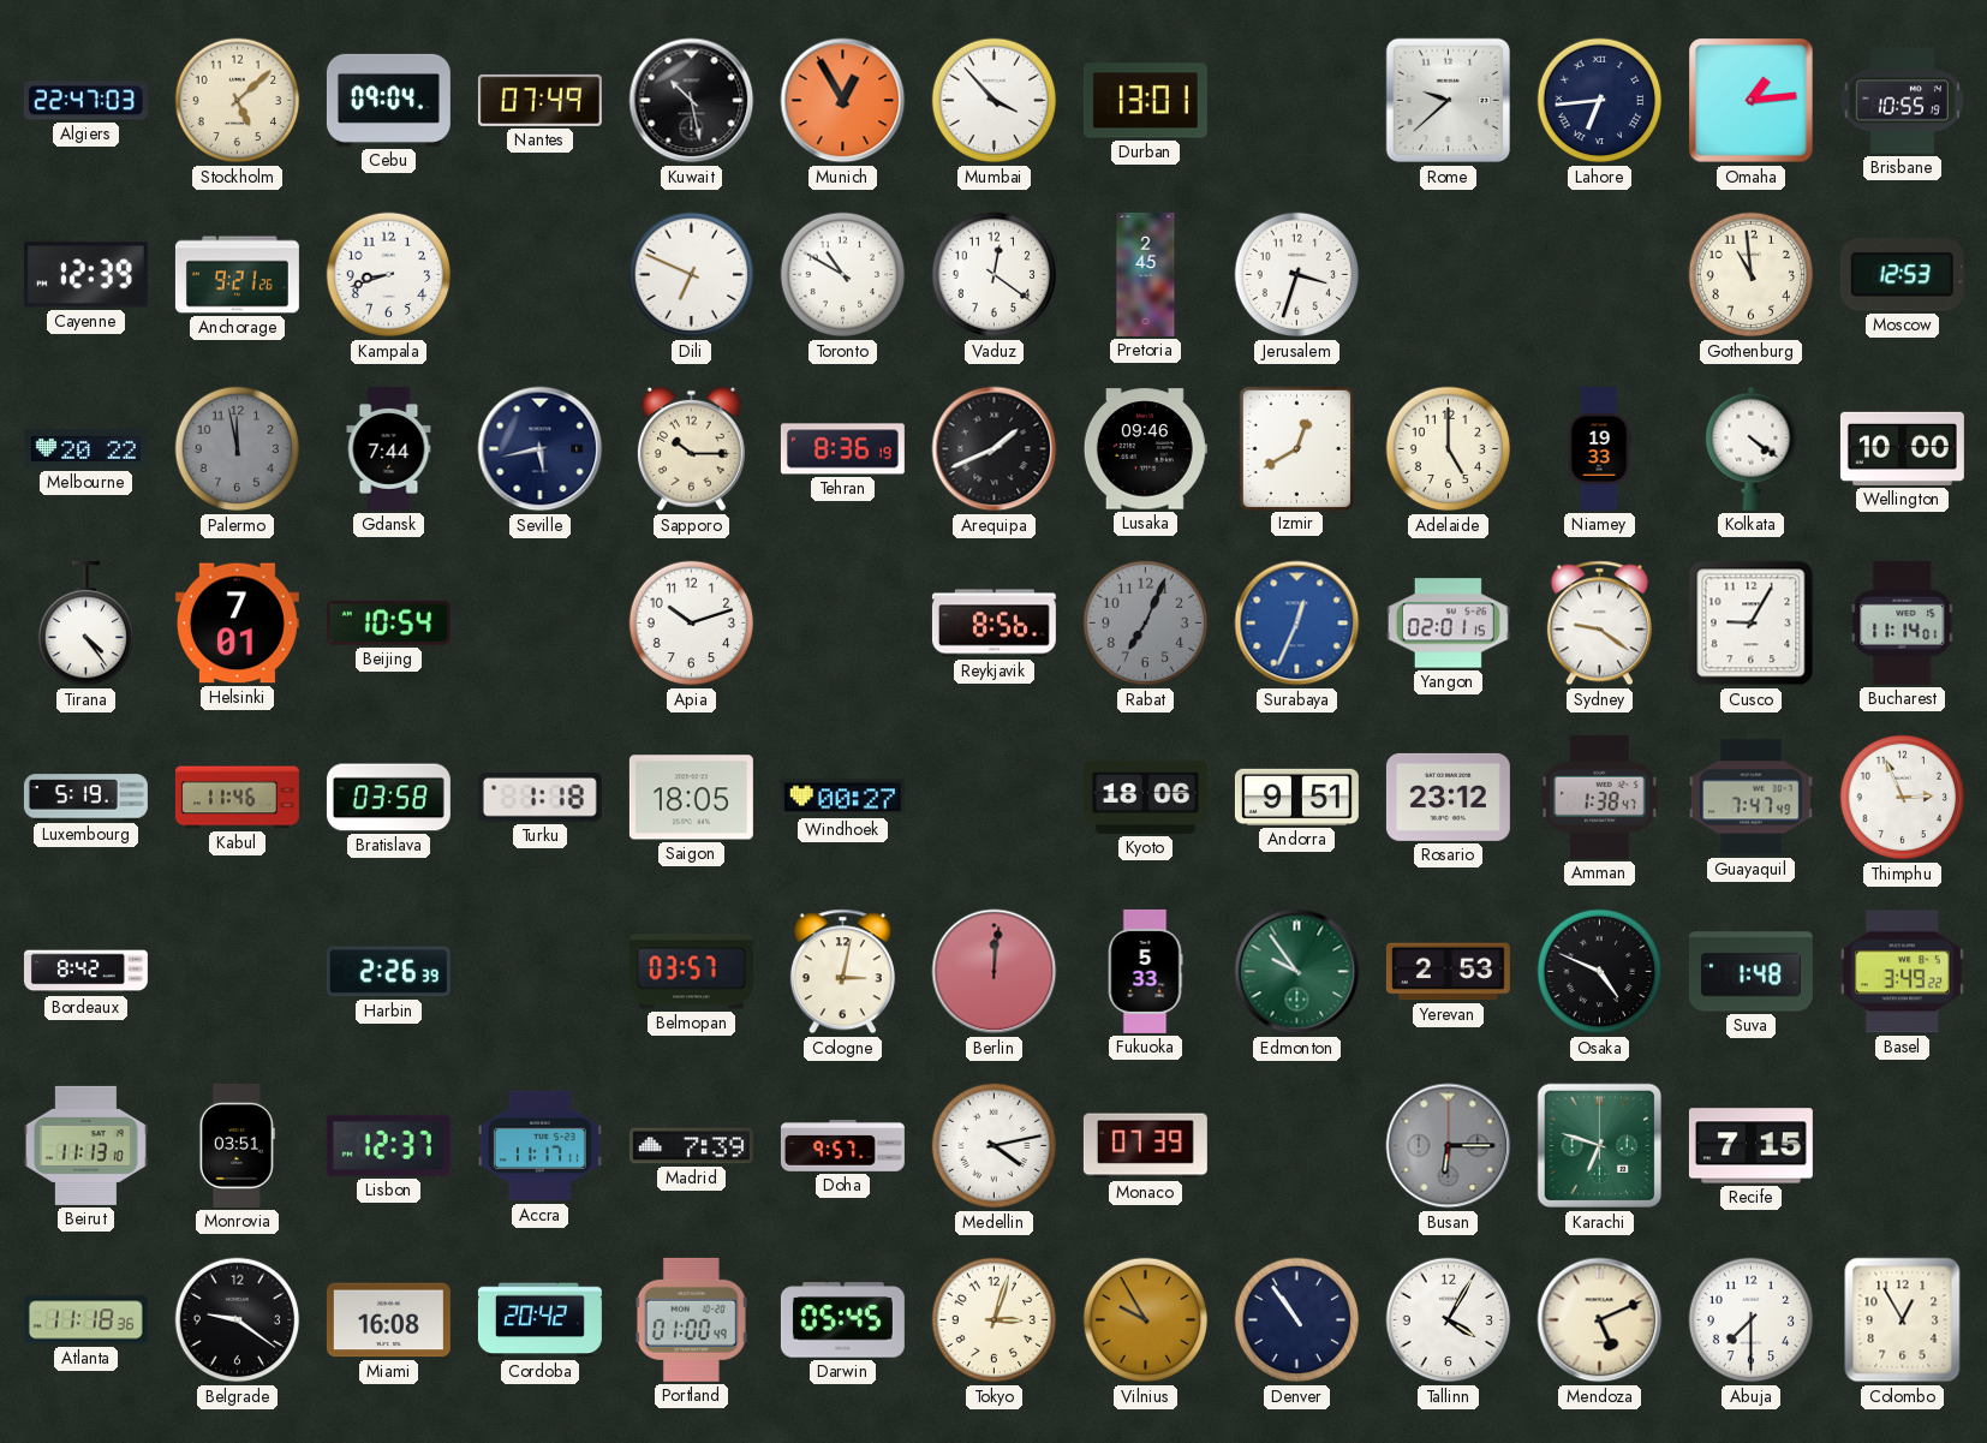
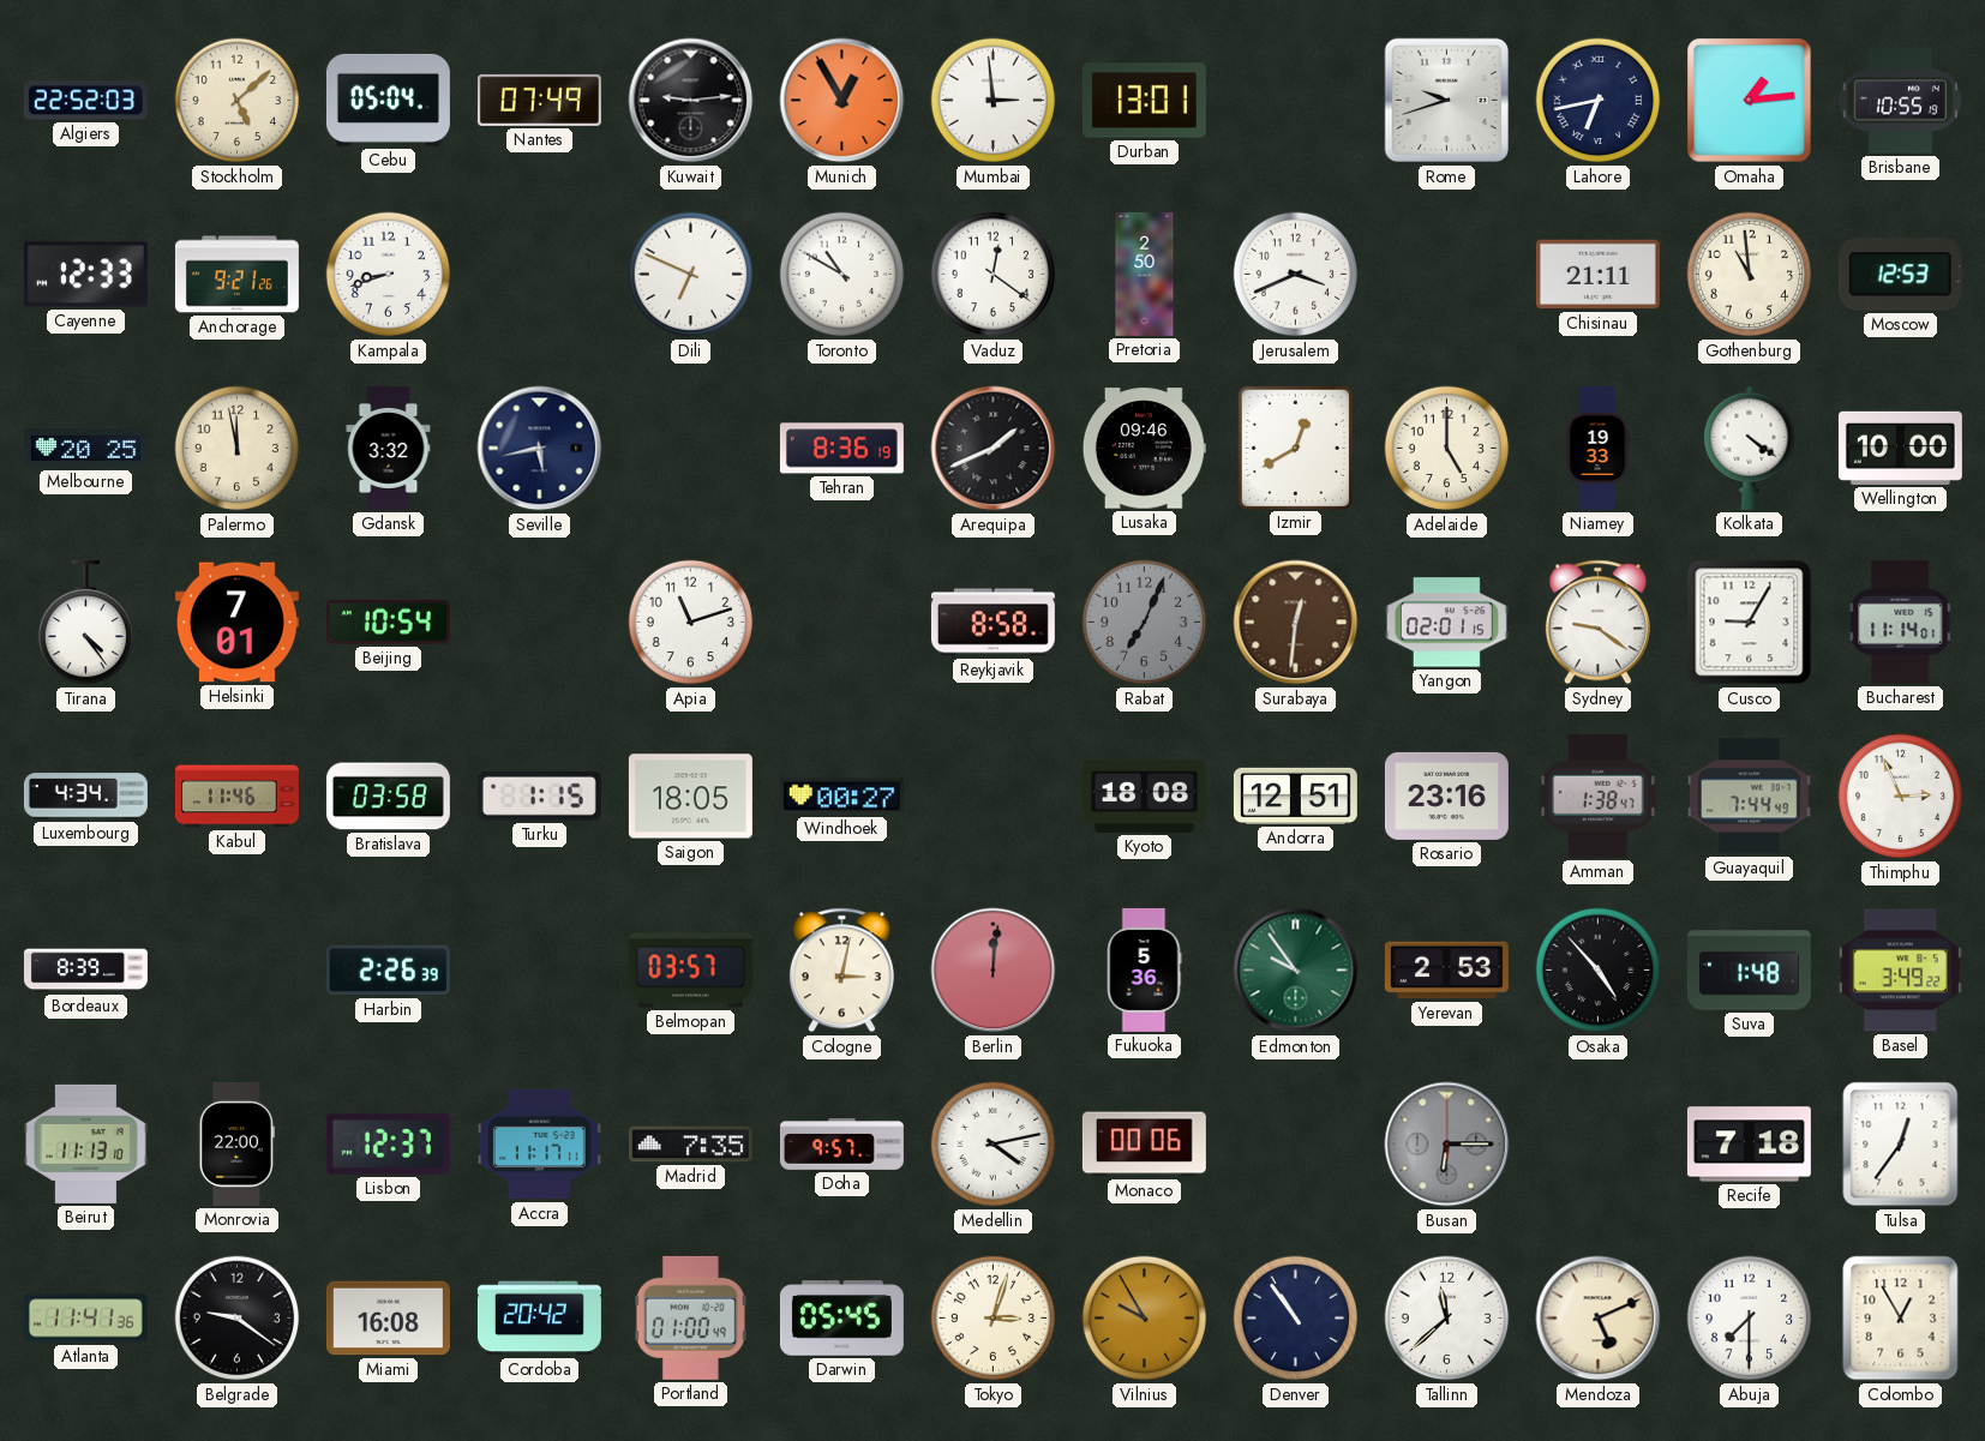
Algiers: 22:47 -> 22:52 (85, 101)
Cebu: 09:04 -> 05:04 (388, 100)
Kuwait: 10:28 -> 9:14 (691, 101)
Mumbai: 3:53 -> 2:59 (994, 101)
Rome: 9:38 -> 9:42 (1447, 101)
Lahore: 6:44 -> 6:43 (1599, 101)
Cayenne: 12:39 -> 12:33 (85, 275)
Pretoria: 2:45 -> 2:50 (1145, 274)
Jerusalem: 3:33 -> 3:41 (1296, 275)
Chisinau: none -> 21:11 (1597, 275)
Melbourne: 20:22 -> 20:25 (85, 449)
Palermo dial: grey -> cream (238, 449)
Gdansk: 7:44 -> 3:32 (389, 448)
Sapporo: 10:15 -> none (691, 449)
Apia: 10:12 -> 11:12 (691, 623)
Reykjavik: 8:56 -> 8:58 (992, 623)
Surabaya: 12:34 -> 12:31 (1296, 623)
Surabaya dial: blue -> brown (1296, 623)
Luxembourg: 5:19 -> 4:34 (85, 797)
Turku: 1:18 -> 1:15 (539, 797)
Kyoto: 18:06 -> 18:08 (1144, 795)
Andorra: 9:51 -> 12:51 (1295, 795)
Rosario: 23:12 -> 23:16 (1446, 795)
Guayaquil: 7:47 -> 7:44 (1749, 797)
Bordeaux: 8:42 -> 8:39 (85, 971)
Fukuoka: 5:33 -> 5:36 (1144, 969)
Osaka: 4:49 -> 4:53 (1599, 971)
Monrovia: 03:51 -> 22:00 (236, 1143)
Madrid: 7:39 -> 7:35 (690, 1145)
Monaco: 07:39 -> 00:06 (1144, 1145)
Karachi: 6:48 -> none (1600, 1146)
Recife: 7:15 -> 7:18 (1749, 1145)
Tulsa: none -> 12:36 (1901, 1145)
Atlanta: 11:18 -> 11:41 (85, 1319)
Tallinn: 4:05 -> 11:38 (1447, 1319)
